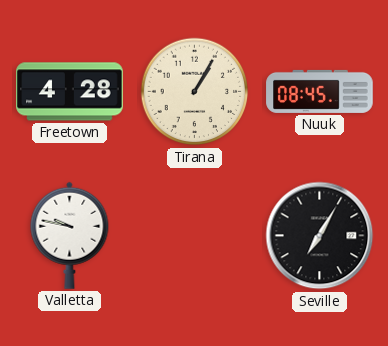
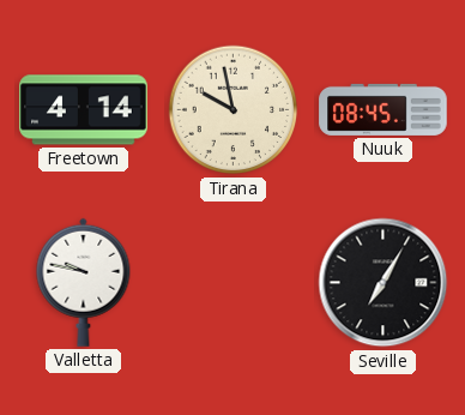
Freetown: 4:28 -> 4:14 (84, 110)
Tirana: 1:05 -> 9:58 (234, 110)
